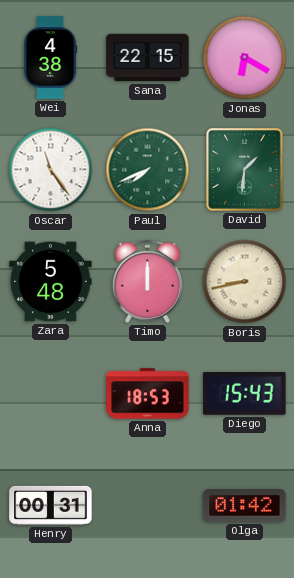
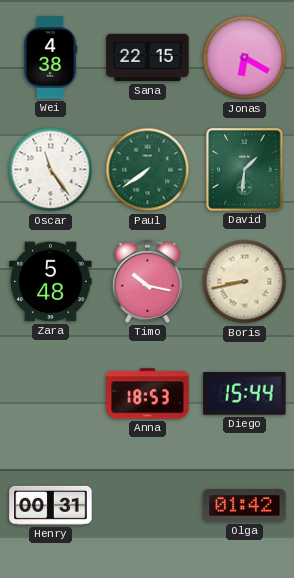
Paul: 7:41 -> 7:39 (148, 170)
Timo: 12:00 -> 10:17 (147, 281)
Diego: 15:43 -> 15:44 (245, 394)
